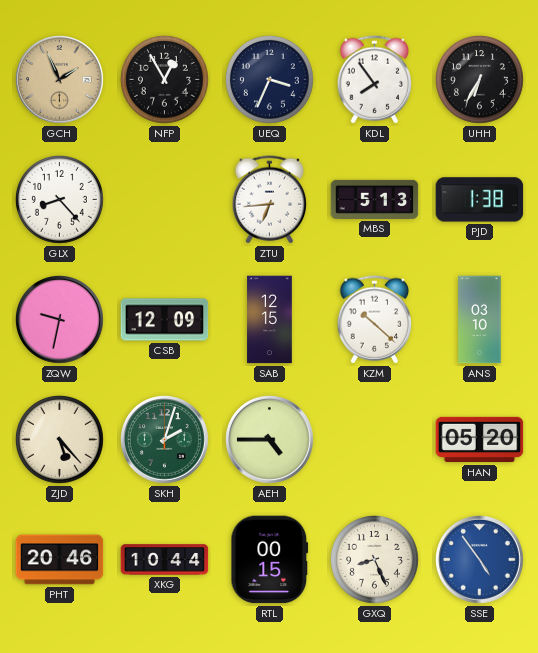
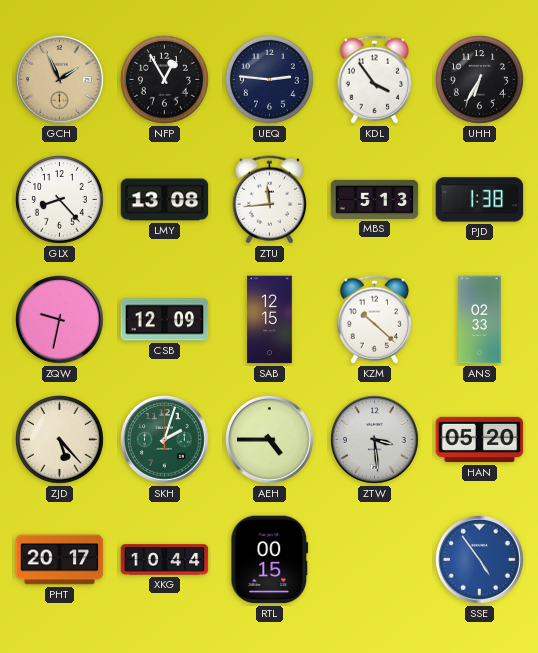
UEQ: 3:34 -> 2:46 (269, 79)
KDL: 7:54 -> 3:54 (374, 80)
LMY: none -> 13:08 (165, 200)
ZTU: 6:44 -> 11:44 (269, 200)
ANS: 03:10 -> 02:33 (480, 320)
ZTW: none -> 3:29 (375, 440)
PHT: 20:46 -> 20:17 (60, 560)
GXQ: 8:26 -> none (374, 559)
